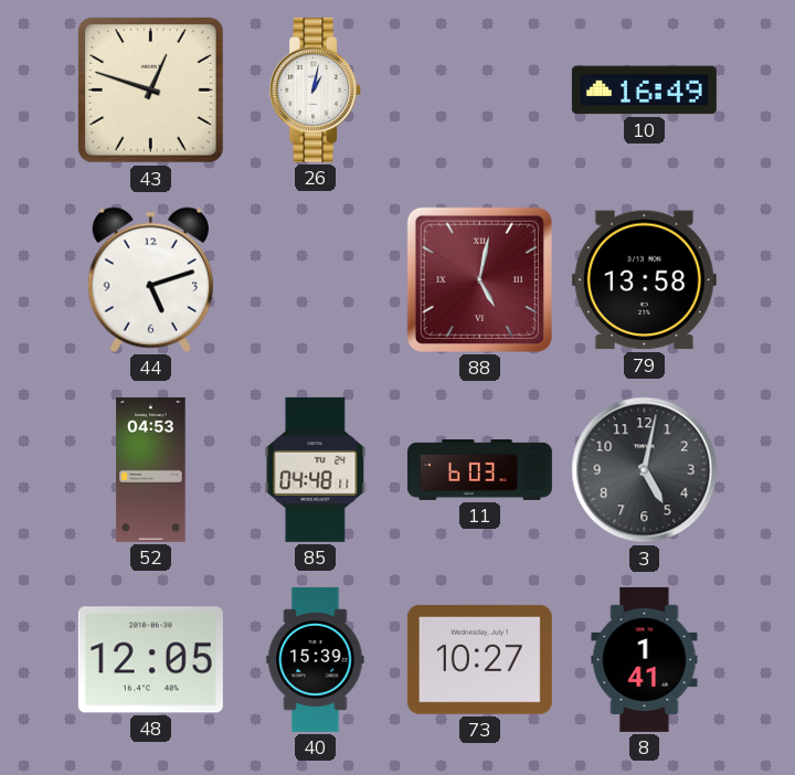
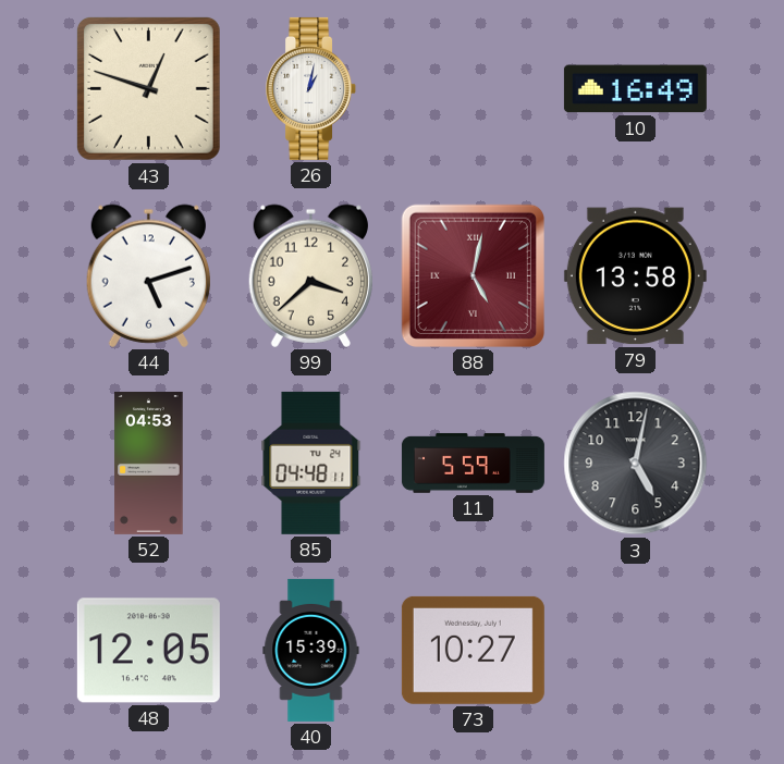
99: none -> 3:38 (310, 275)
11: 6:03 -> 5:59 (473, 463)
8: 1:41 -> none (645, 659)
